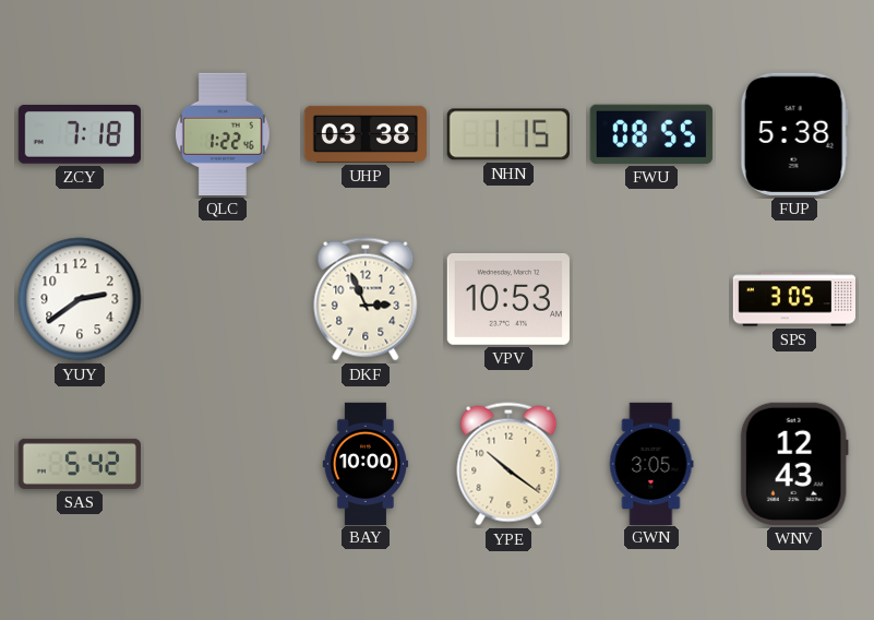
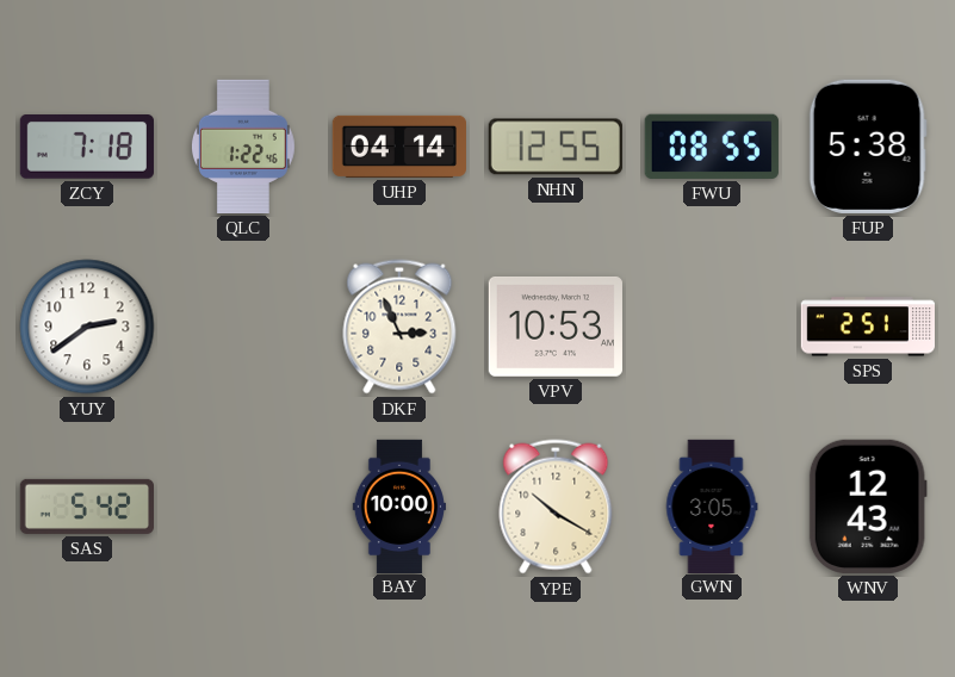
UHP: 03:38 -> 04:14 (398, 147)
NHN: 1:15 -> 12:55 (556, 147)
SPS: 3:05 -> 2:51 (867, 327)
YPE: 10:21 -> 10:20 (556, 507)
